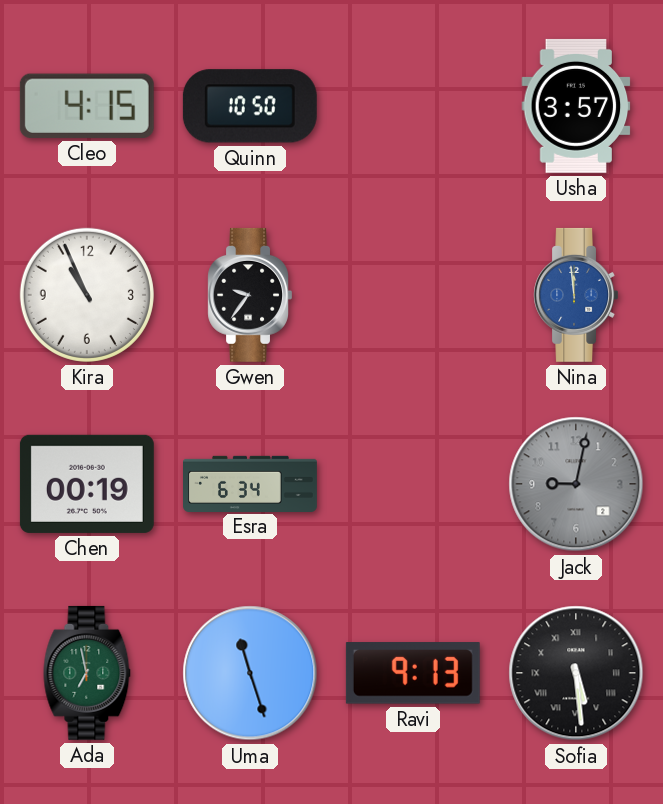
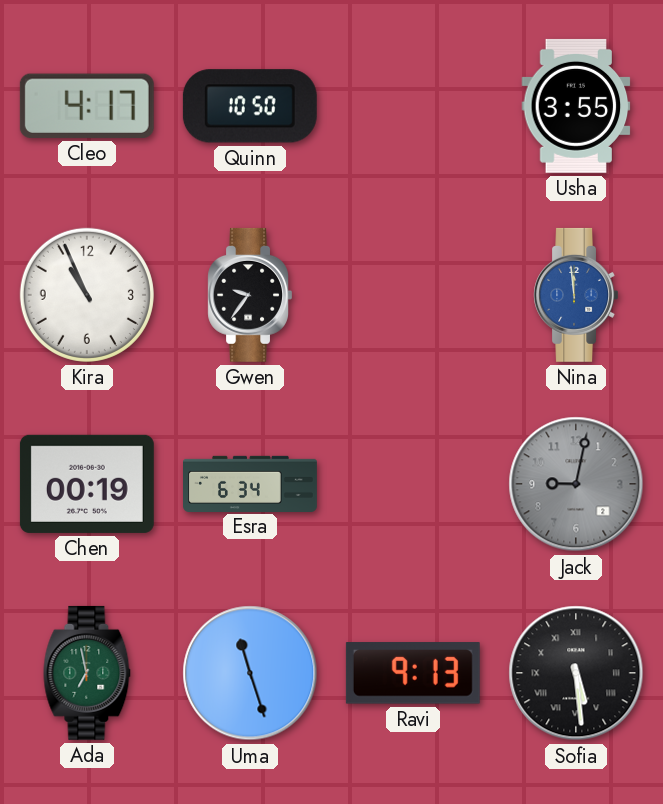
Cleo: 4:15 -> 4:17 (87, 106)
Usha: 3:57 -> 3:55 (576, 106)
